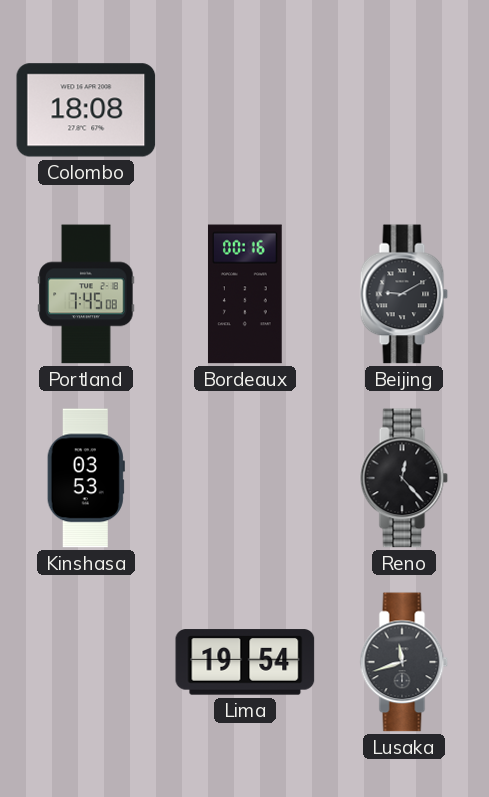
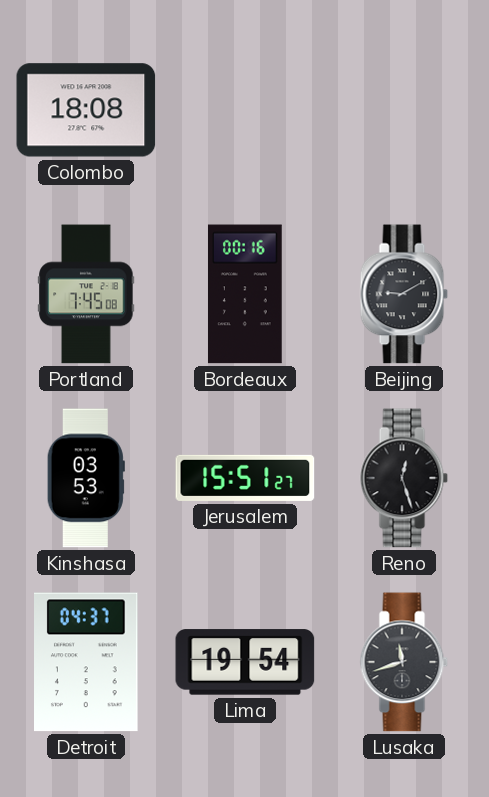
Jerusalem: none -> 15:51 (245, 478)
Reno: 12:23 -> 12:27 (404, 478)
Detroit: none -> 04:37 (86, 662)
